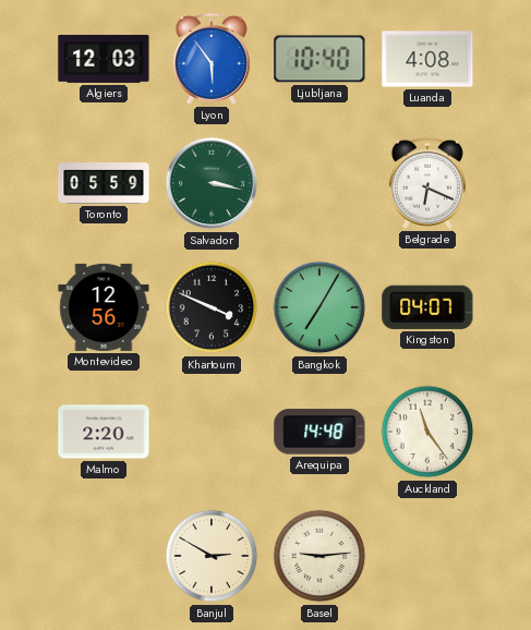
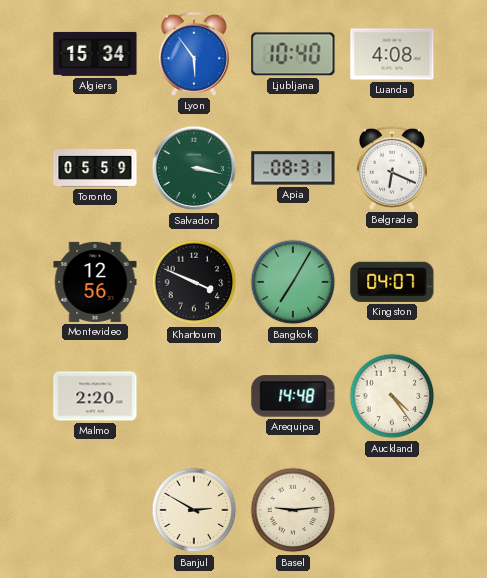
Algiers: 12:03 -> 15:34 (95, 54)
Apia: none -> 08:31 (293, 168)
Auckland: 11:24 -> 4:24 (392, 396)
